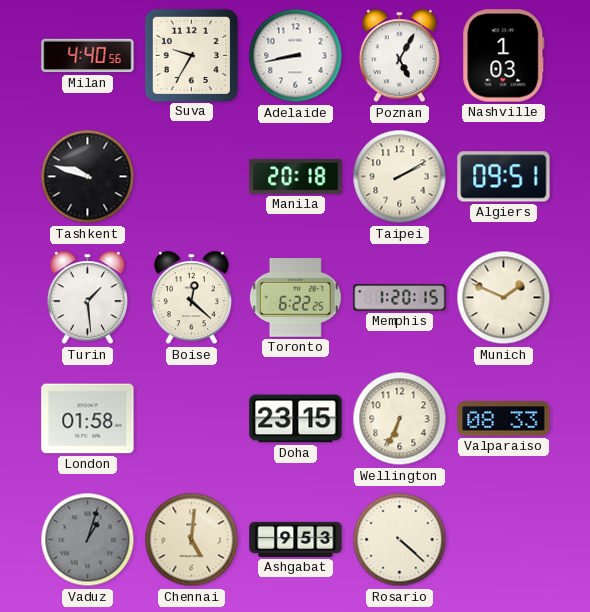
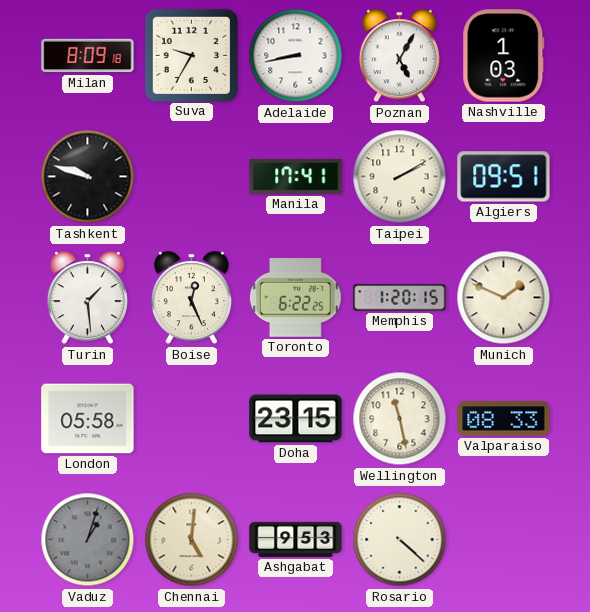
Milan: 4:40 -> 8:09 (88, 56)
Manila: 20:18 -> 17:41 (296, 176)
Boise: 12:22 -> 12:26 (191, 298)
London: 01:58 -> 05:58 (88, 419)
Wellington: 6:34 -> 11:28 (400, 419)
